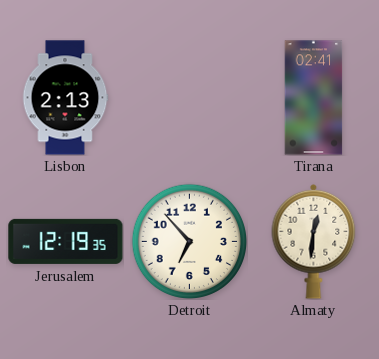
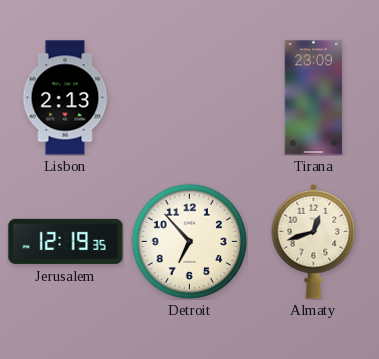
Tirana: 02:41 -> 23:09 (314, 98)
Almaty: 12:31 -> 12:42 (314, 241)
